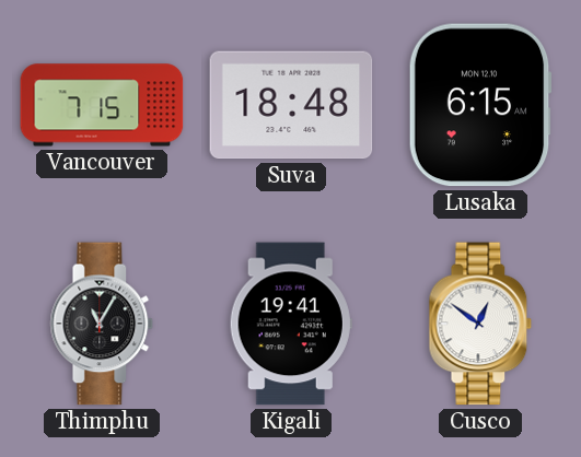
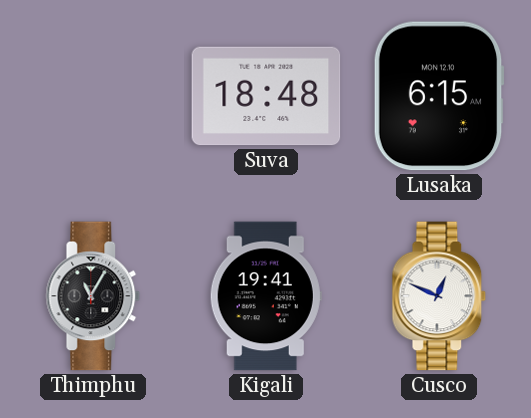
Vancouver: 7:15 -> none (102, 105)
Cusco: 12:51 -> 12:49 (439, 296)
